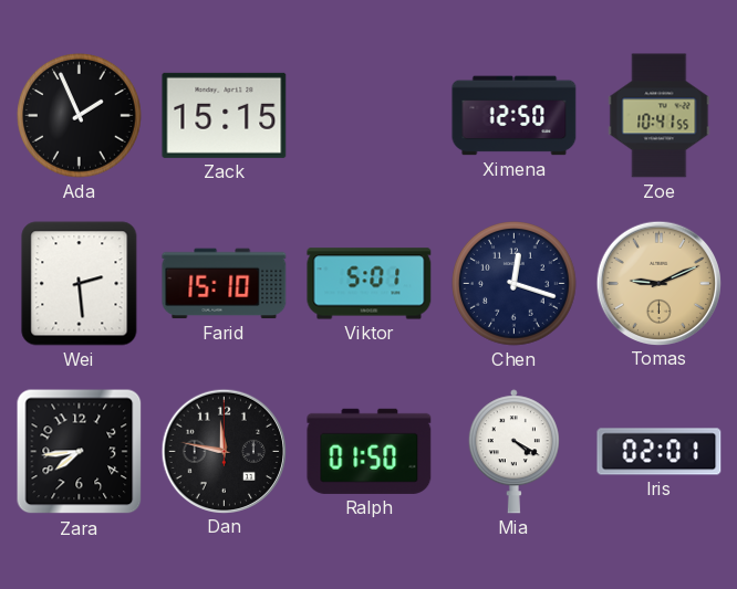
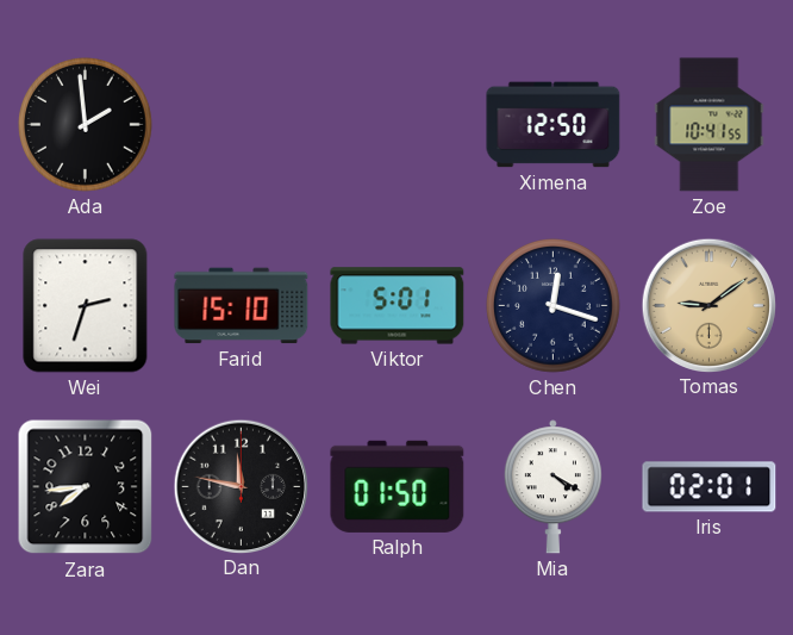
Ada: 1:56 -> 1:59 (86, 125)
Zack: 15:15 -> none (225, 115)
Wei: 2:29 -> 2:33 (86, 306)
Tomas: 9:11 -> 9:09 (708, 305)
